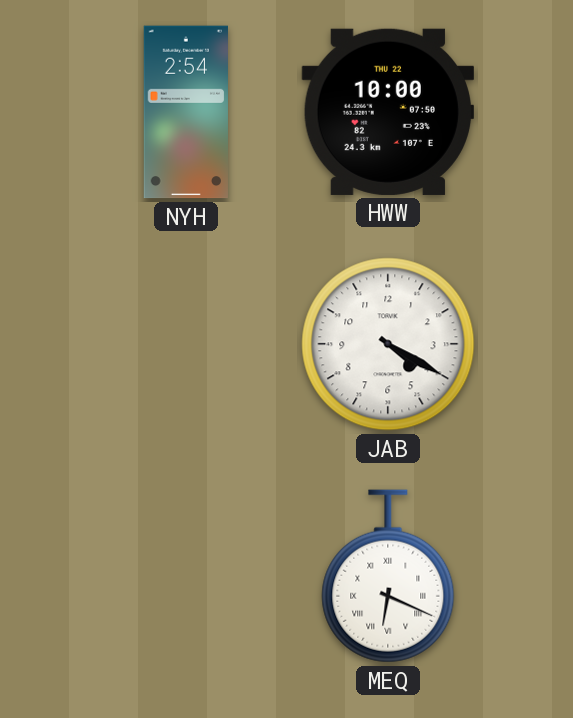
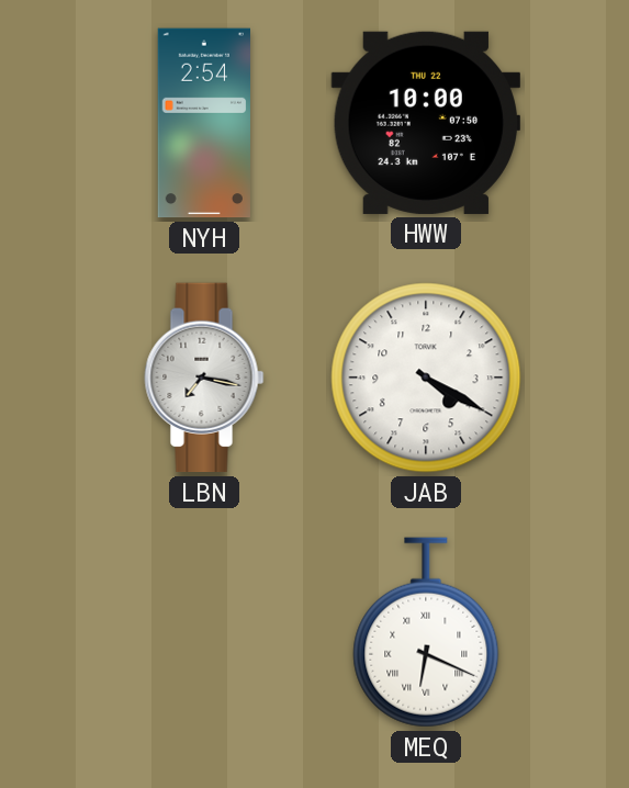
LBN: none -> 7:17 (204, 378)
